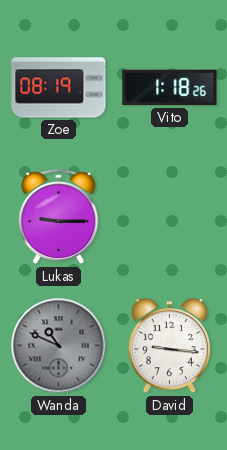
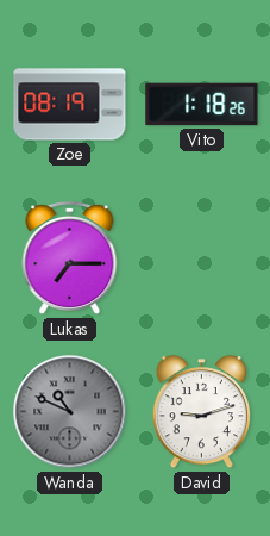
Lukas: 9:15 -> 7:15 (70, 258)
David: 9:16 -> 9:12 (201, 412)
